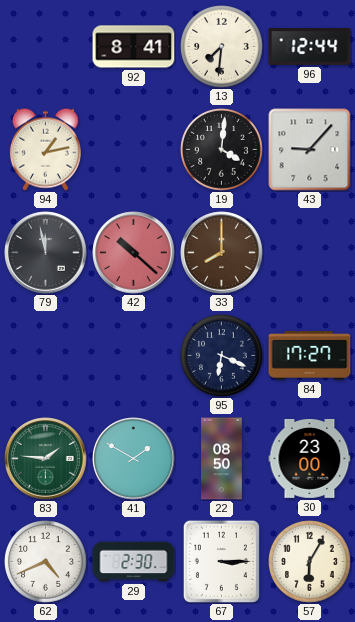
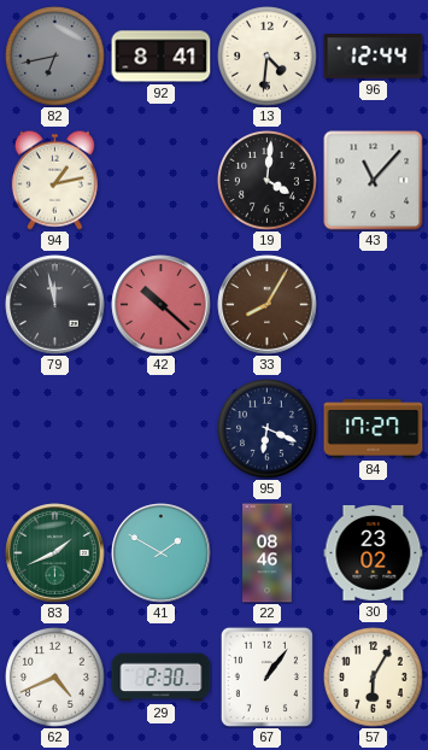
82: none -> 6:43 (55, 57)
13: 7:31 -> 4:31 (268, 57)
43: 9:07 -> 11:07 (374, 181)
33: 8:00 -> 8:05 (268, 305)
83: 1:46 -> 1:41 (55, 553)
22: 08:50 -> 08:46 (268, 553)
30: 23:00 -> 23:02 (374, 552)
67: 3:15 -> 1:06 (266, 676)
